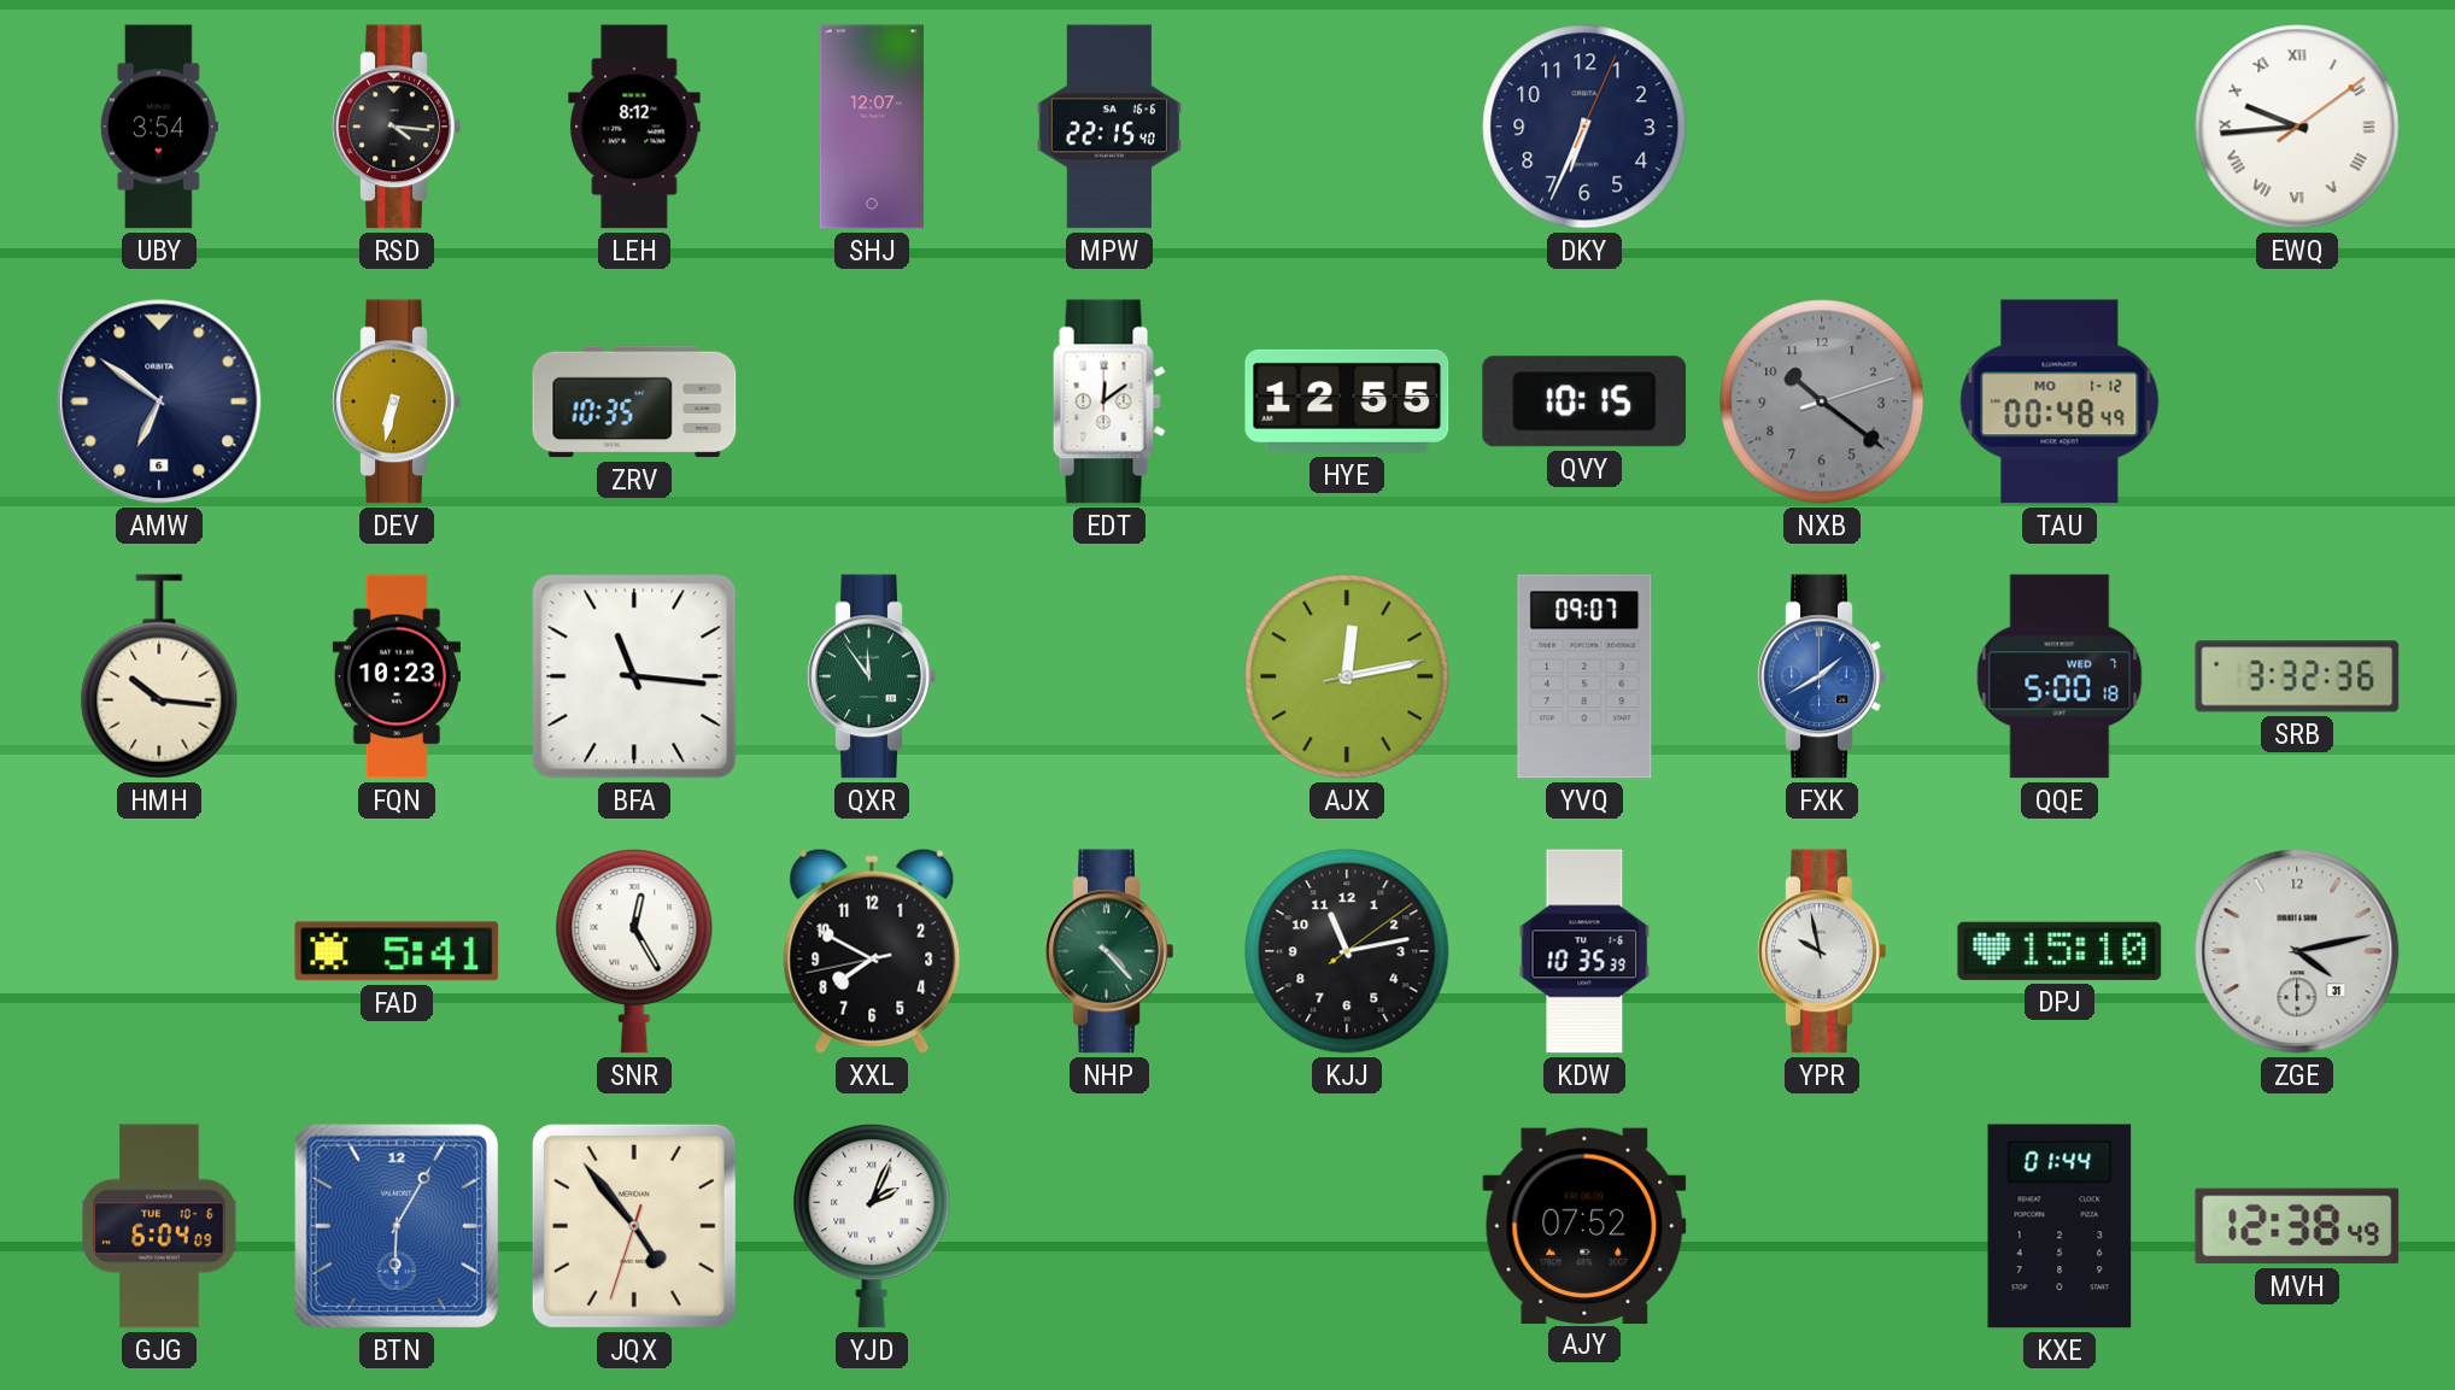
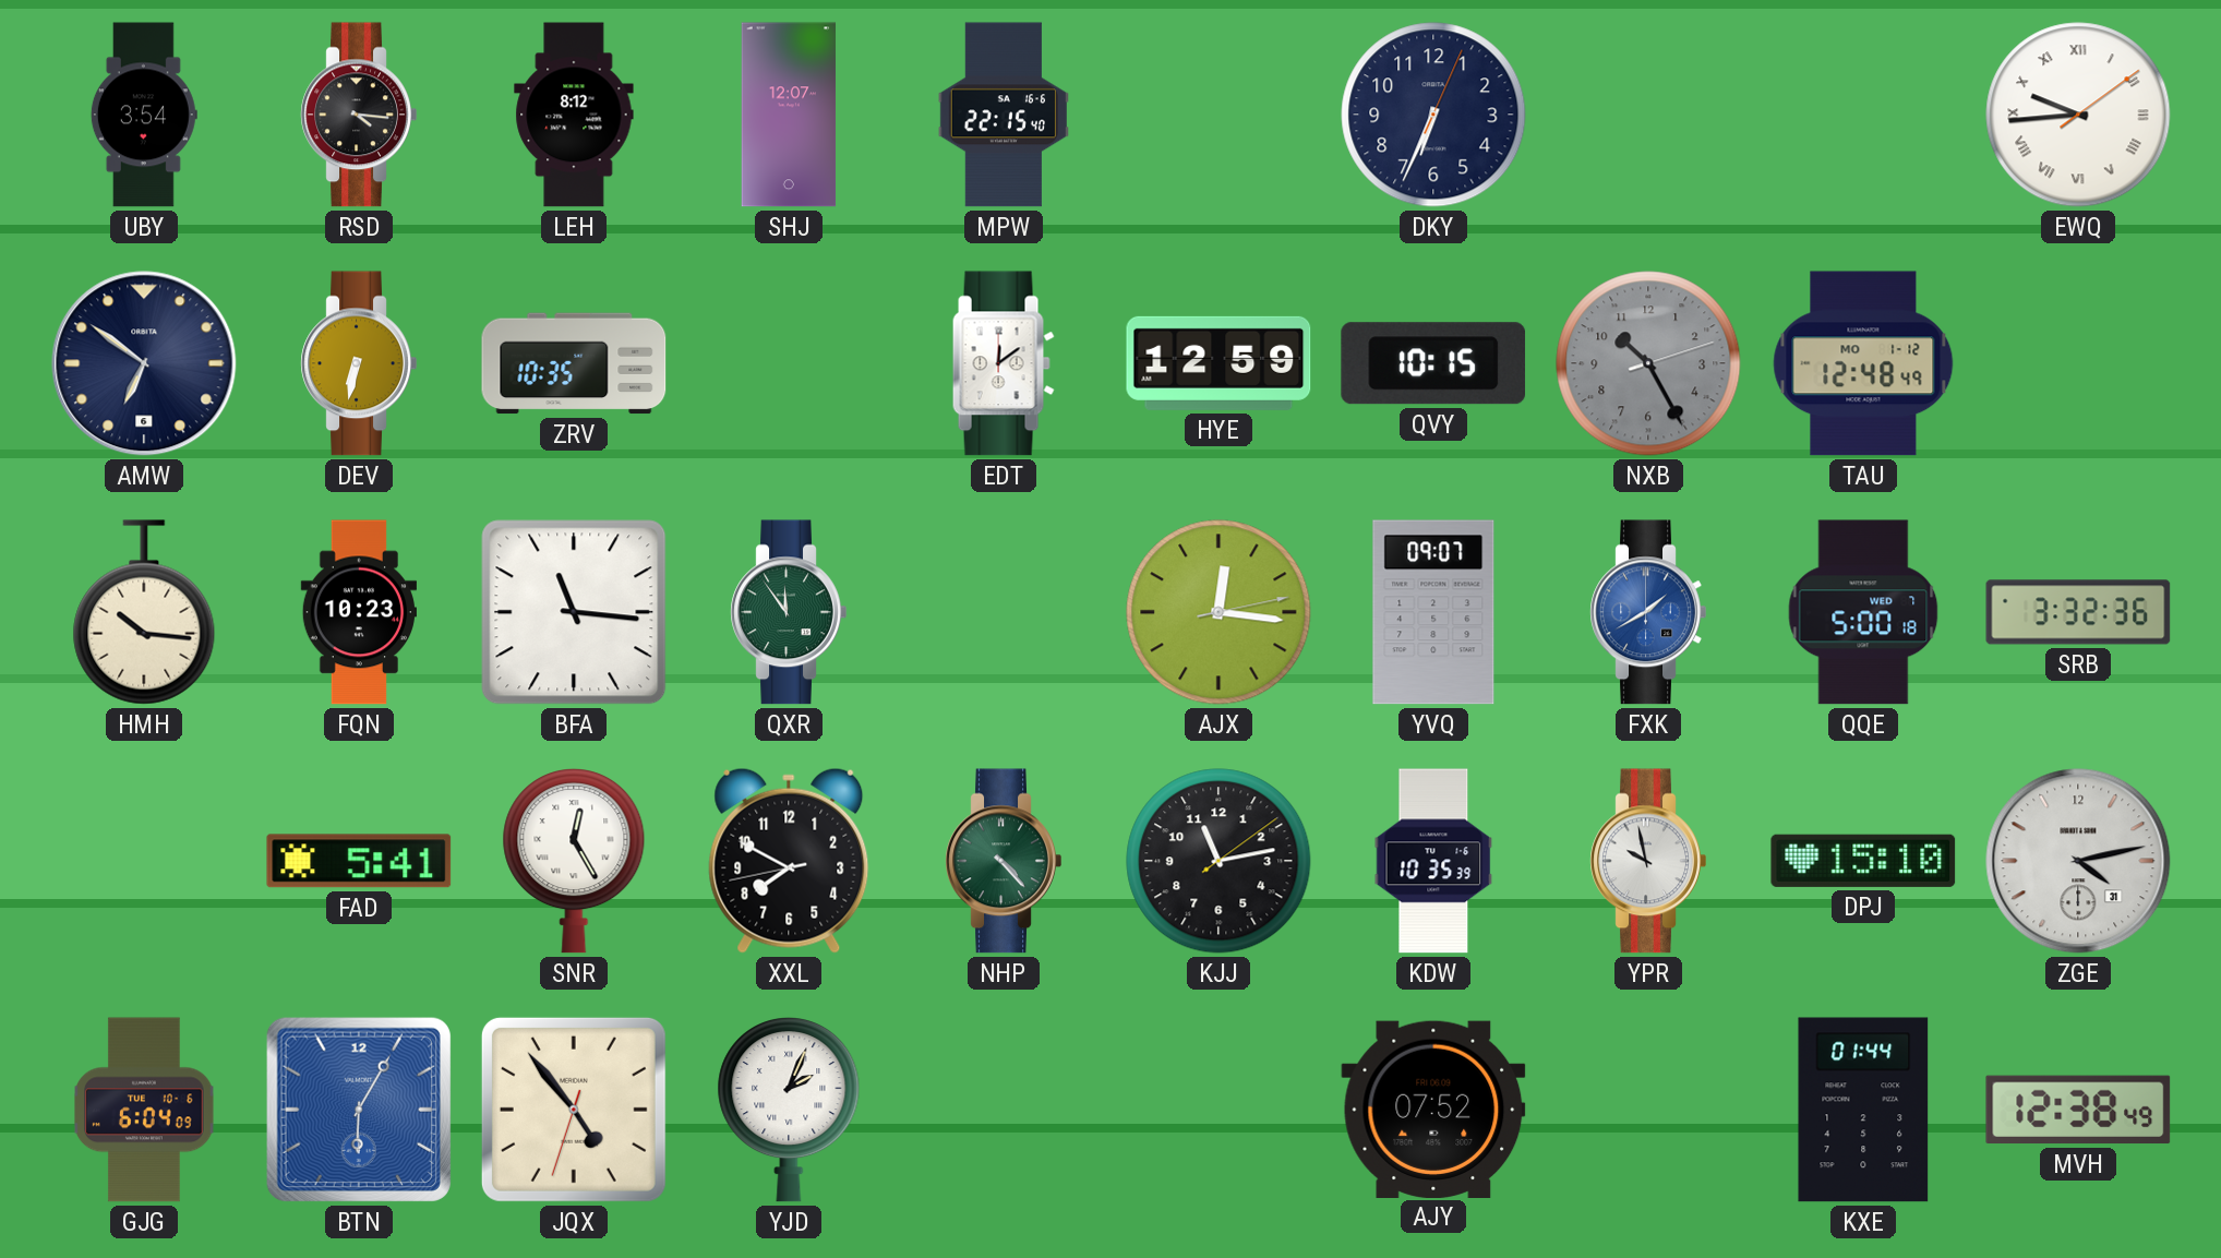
HYE: 12:55 -> 12:59 (1218, 363)
NXB: 10:21 -> 10:25 (1648, 363)
TAU: 00:48 -> 12:48 (1863, 363)
AJX: 12:13 -> 12:16 (1218, 612)
